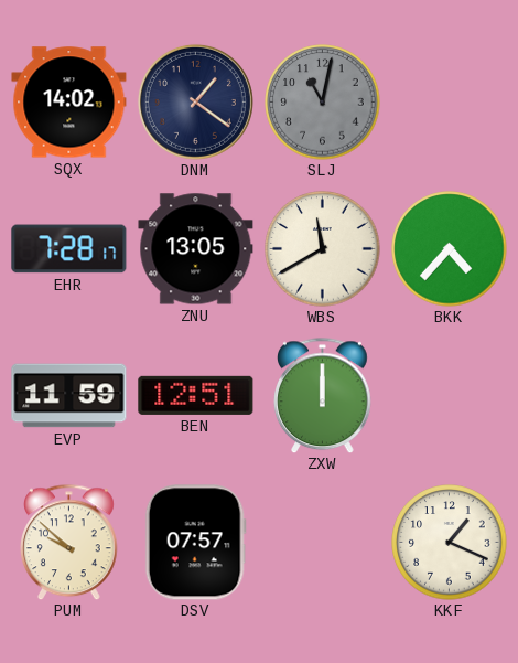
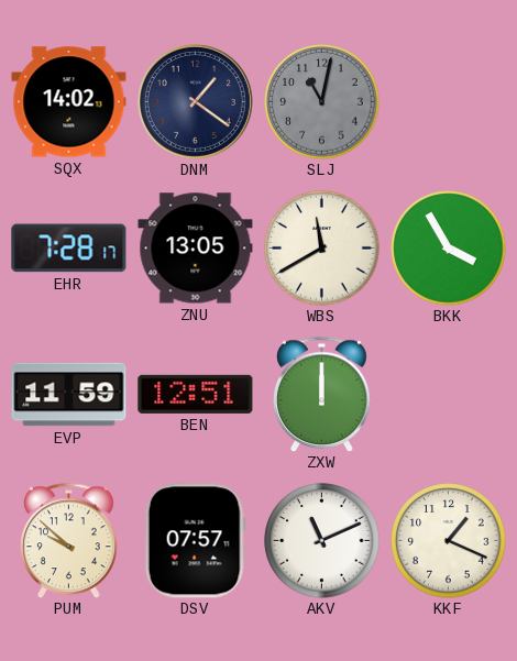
BKK: 4:37 -> 3:55 (449, 249)
AKV: none -> 11:11 (322, 541)
